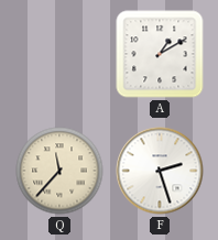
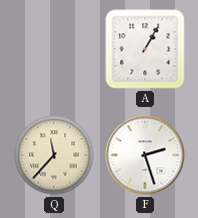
A: 1:10 -> 1:05 (145, 49)
